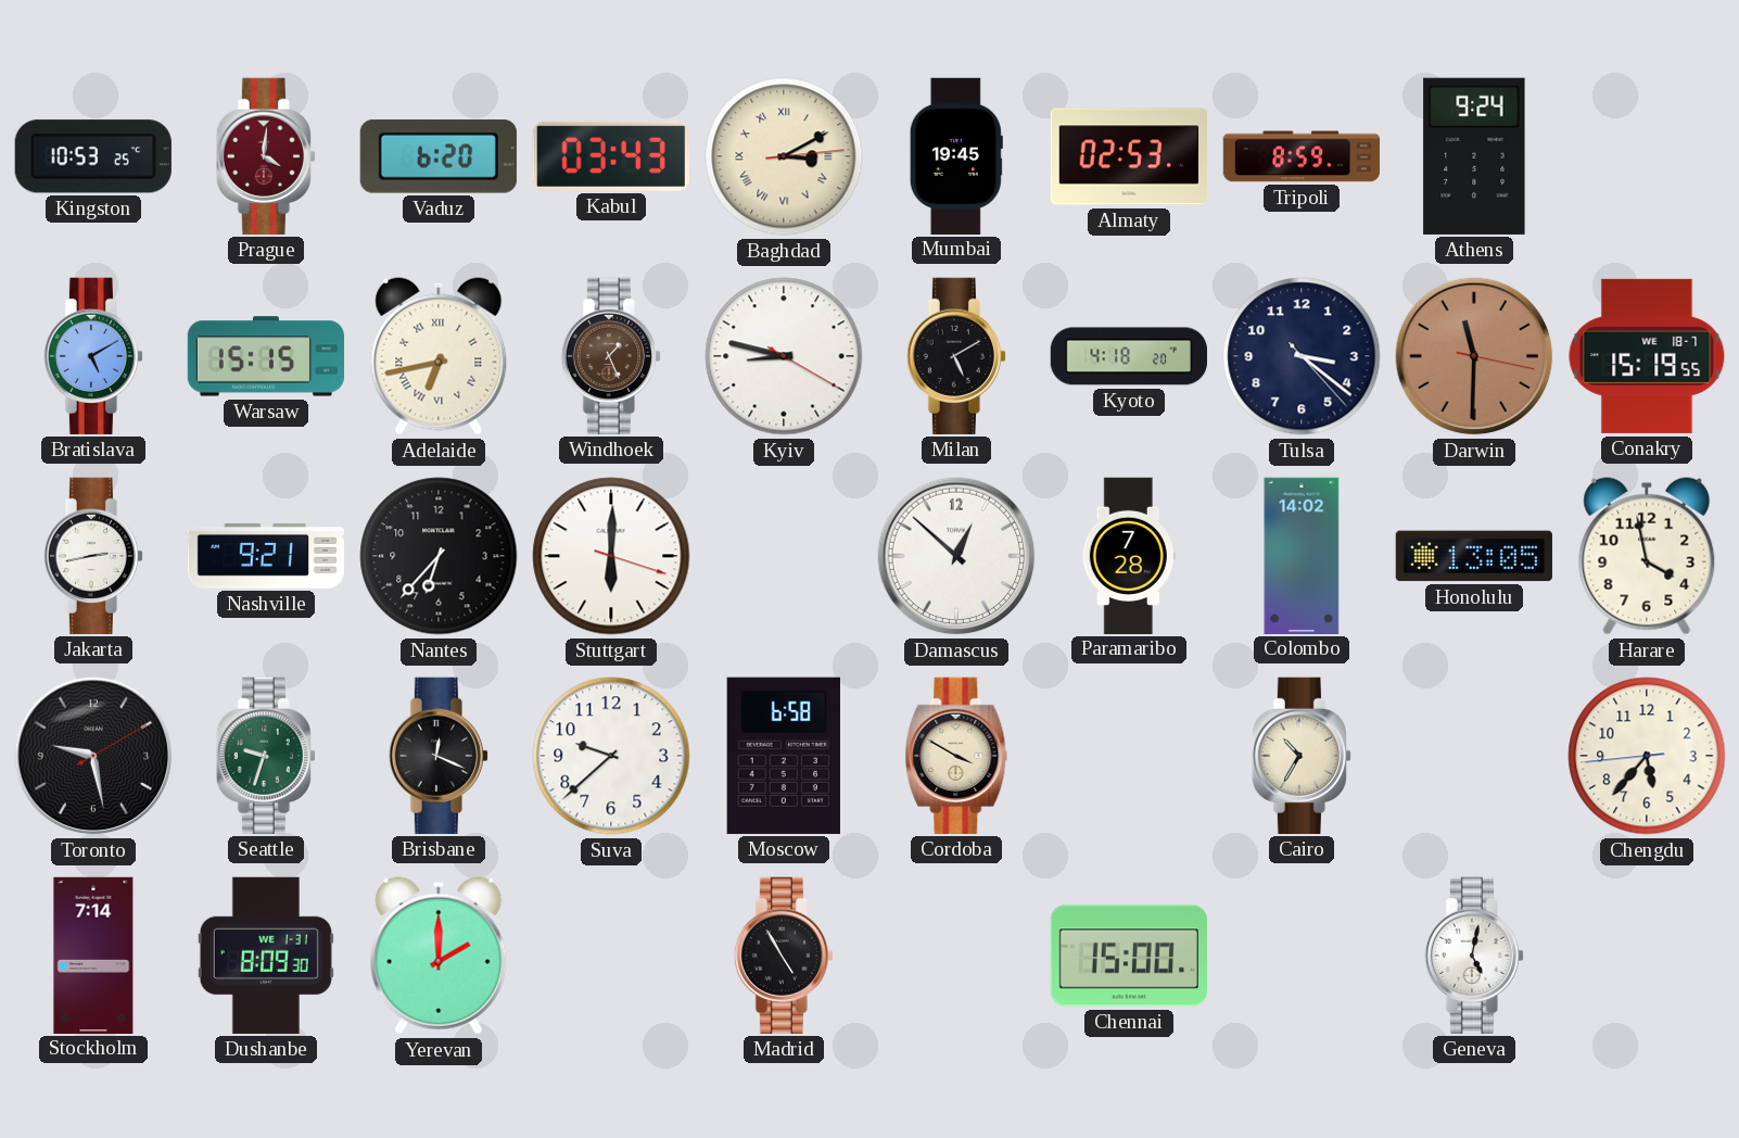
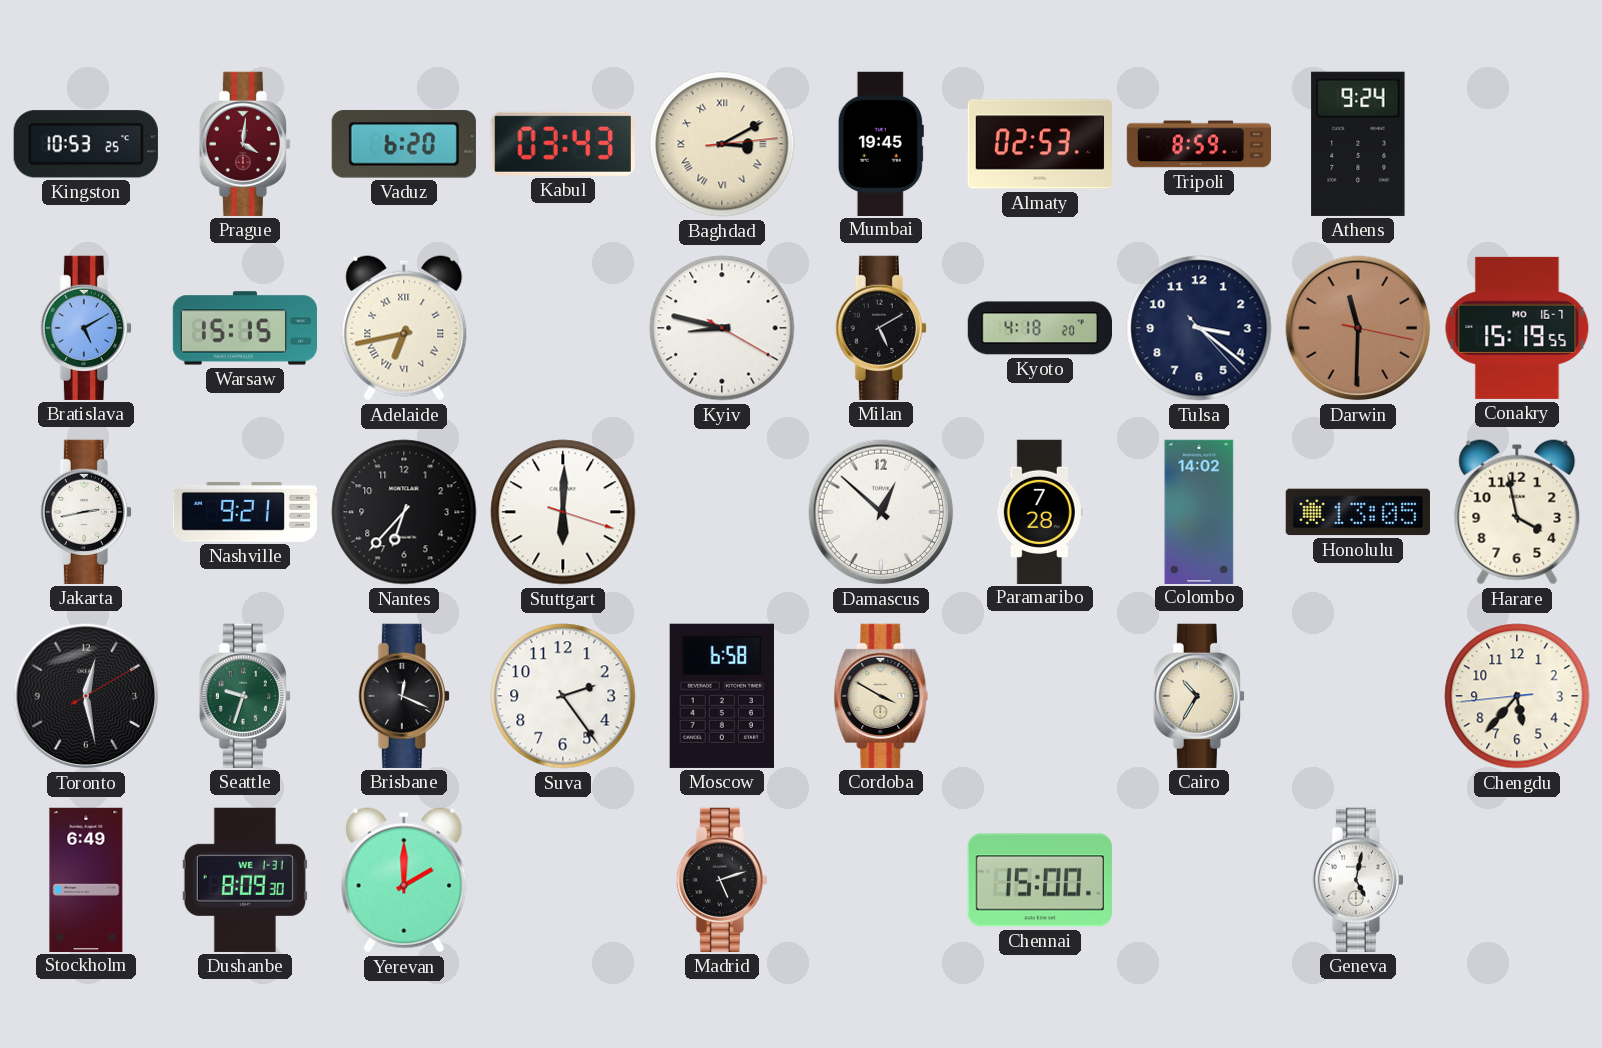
Windhoek: 1:26 -> none (611, 356)
Conakry date: WE 18-7 -> MO 16-7 (1517, 328)
Toronto: 9:28 -> 12:28 (86, 696)
Suva: 9:38 -> 2:24 (563, 696)
Stockholm: 7:14 -> 6:49 (86, 879)
Madrid: 4:55 -> 5:12 (722, 880)
